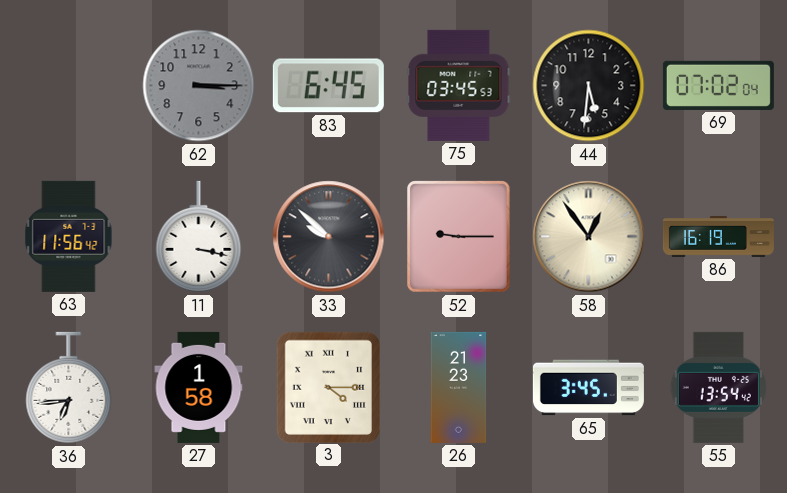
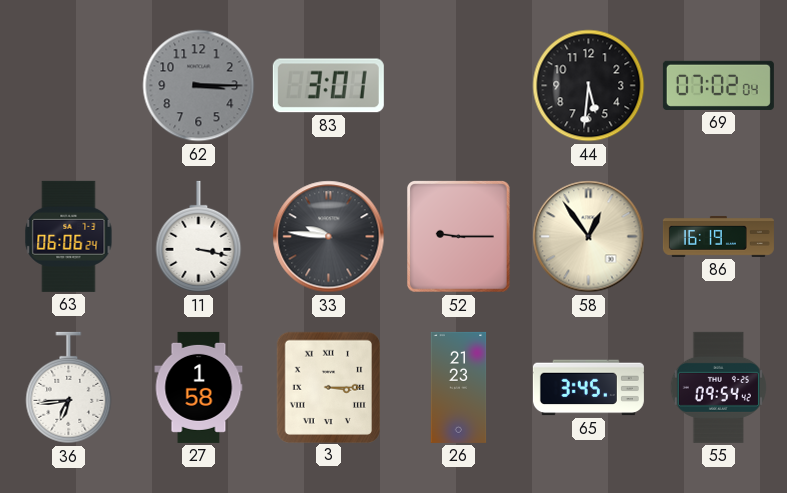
83: 6:45 -> 3:01 (328, 86)
75: 03:45 -> none (459, 85)
63: 11:56 -> 06:06 (69, 236)
33: 9:52 -> 9:46 (329, 237)
3: 4:15 -> 3:15 (328, 387)
55: 13:54 -> 09:54 (718, 387)
